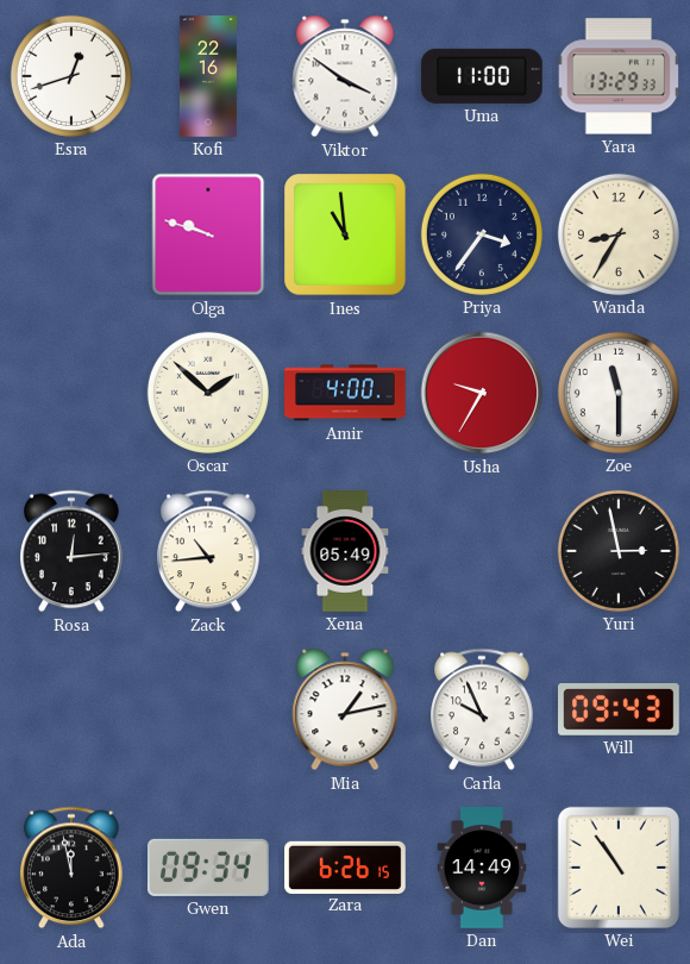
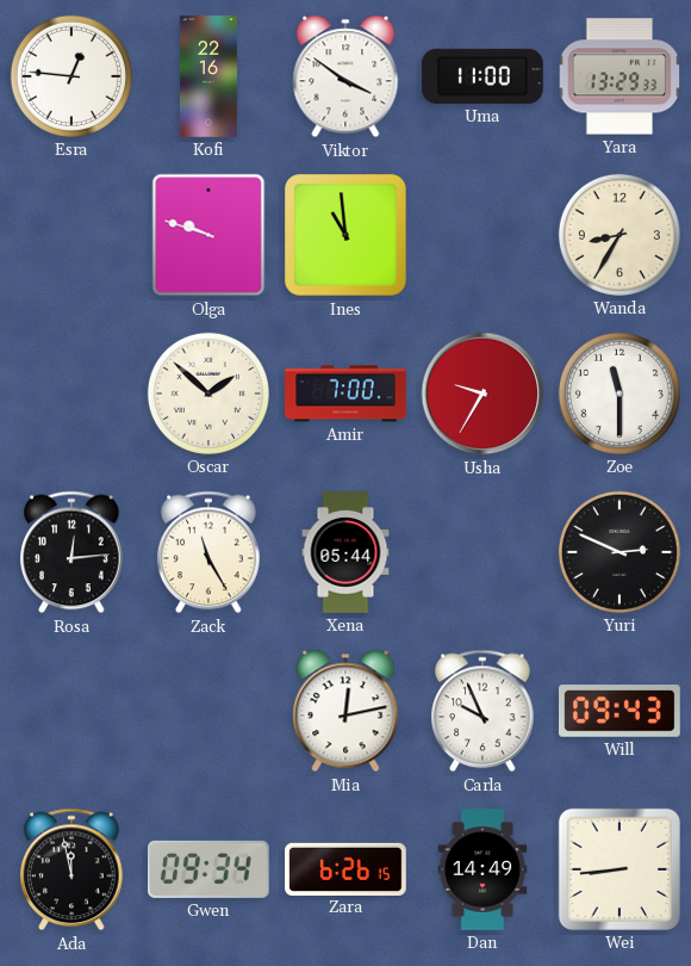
Esra: 12:42 -> 12:46 (71, 76)
Priya: 3:36 -> none (482, 234)
Amir: 4:00 -> 7:00 (345, 394)
Zack: 10:44 -> 11:25 (210, 552)
Xena: 05:49 -> 05:44 (345, 552)
Yuri: 2:58 -> 2:49 (620, 552)
Mia: 1:13 -> 12:13 (345, 711)
Wei: 10:54 -> 8:44 (620, 869)
